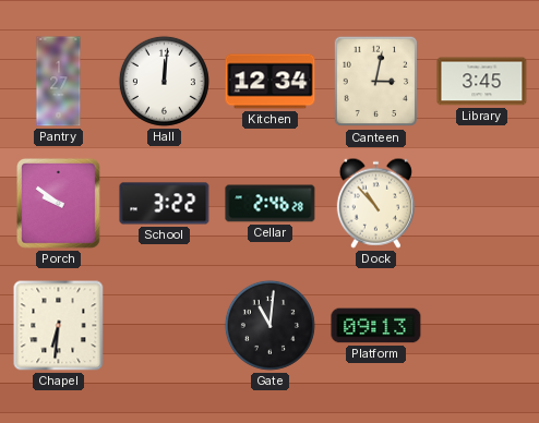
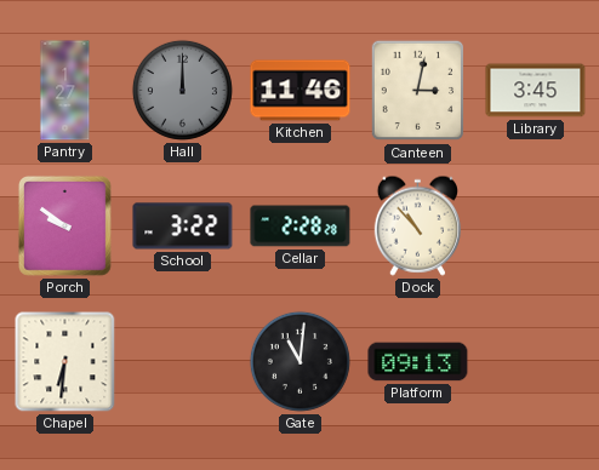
Hall: 12:01 -> 12:00 (182, 90)
Hall dial: white -> grey (182, 90)
Kitchen: 12:34 -> 11:46 (301, 91)
Cellar: 2:46 -> 2:28 (301, 227)
